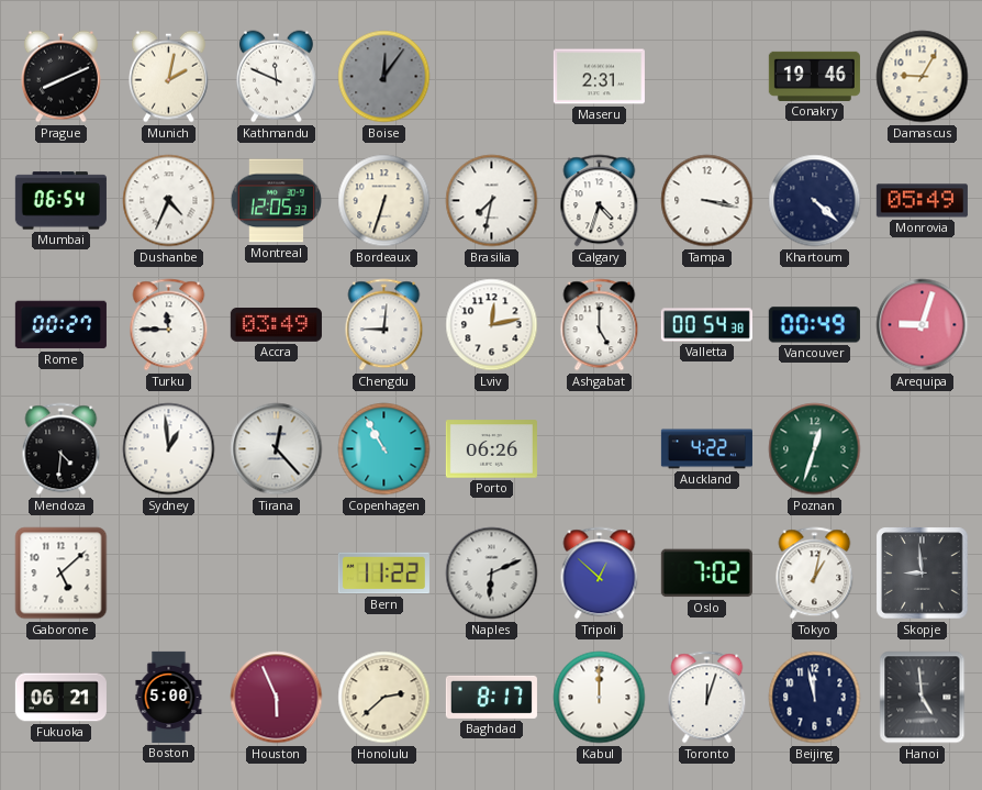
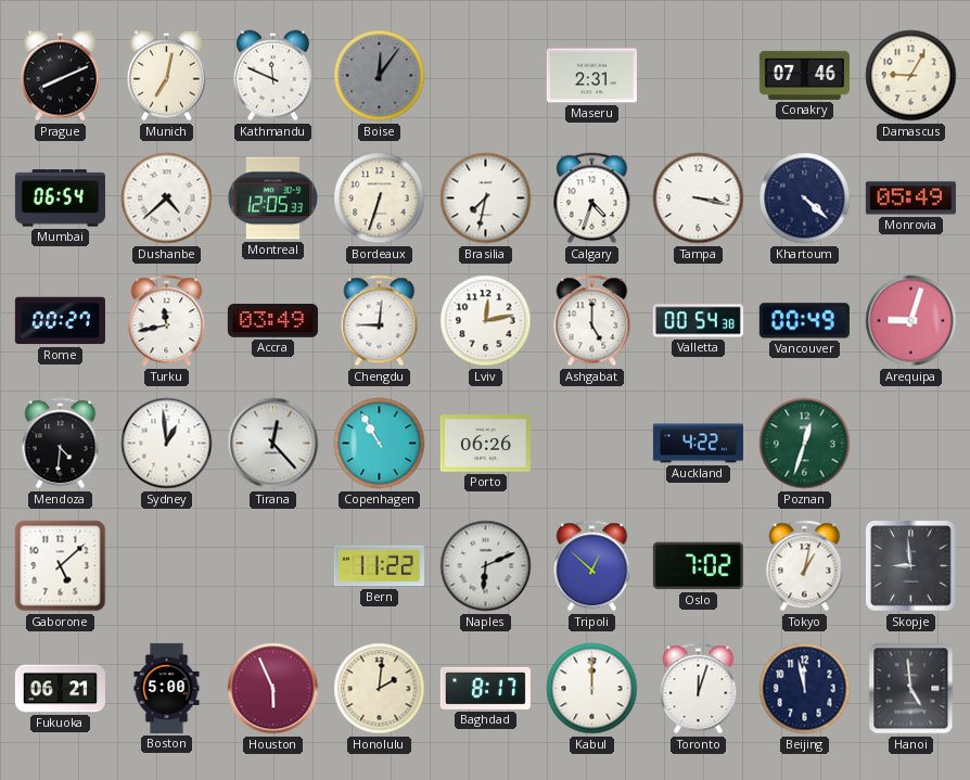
Munich: 2:02 -> 7:02 (166, 76)
Conakry: 19:46 -> 07:46 (804, 75)
Dushanbe: 4:34 -> 4:38 (167, 199)
Turku: 11:45 -> 11:43 (167, 321)
Honolulu: 2:38 -> 2:01 (380, 689)
